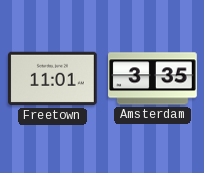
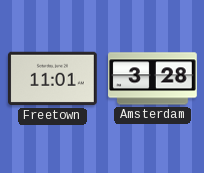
Amsterdam: 3:35 -> 3:28 (153, 79)
